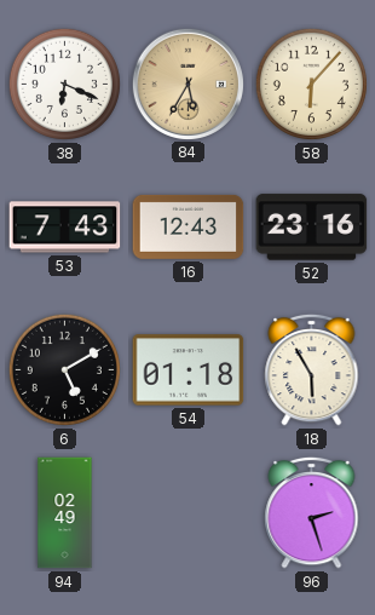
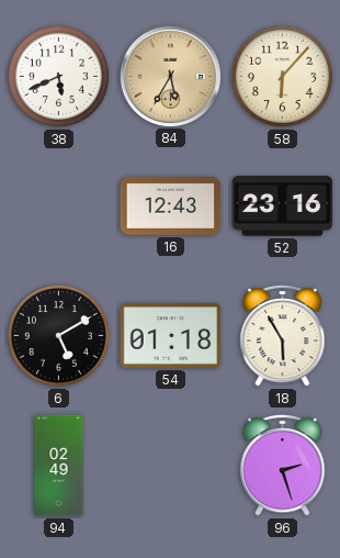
38: 6:19 -> 5:41 (58, 76)
53: 7:43 -> none (65, 228)
